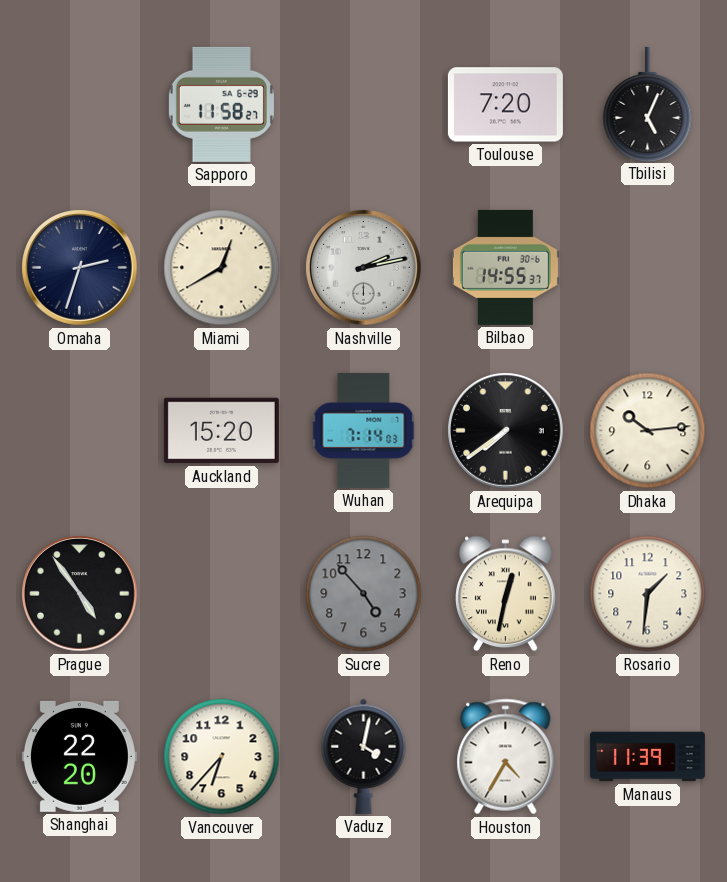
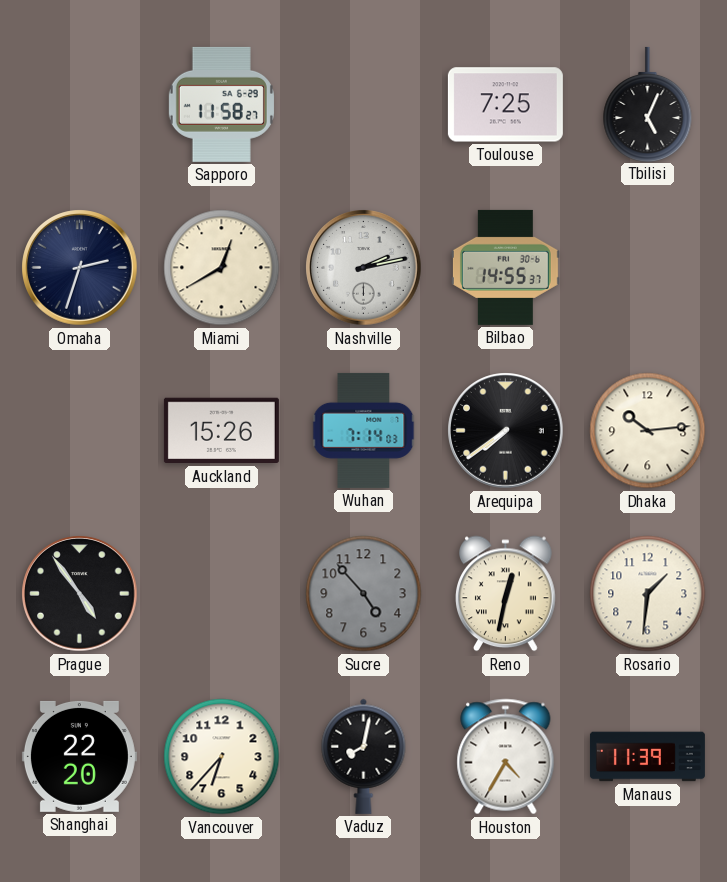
Toulouse: 7:20 -> 7:25 (505, 105)
Auckland: 15:20 -> 15:26 (221, 431)
Vaduz: 4:02 -> 8:02 (364, 756)
